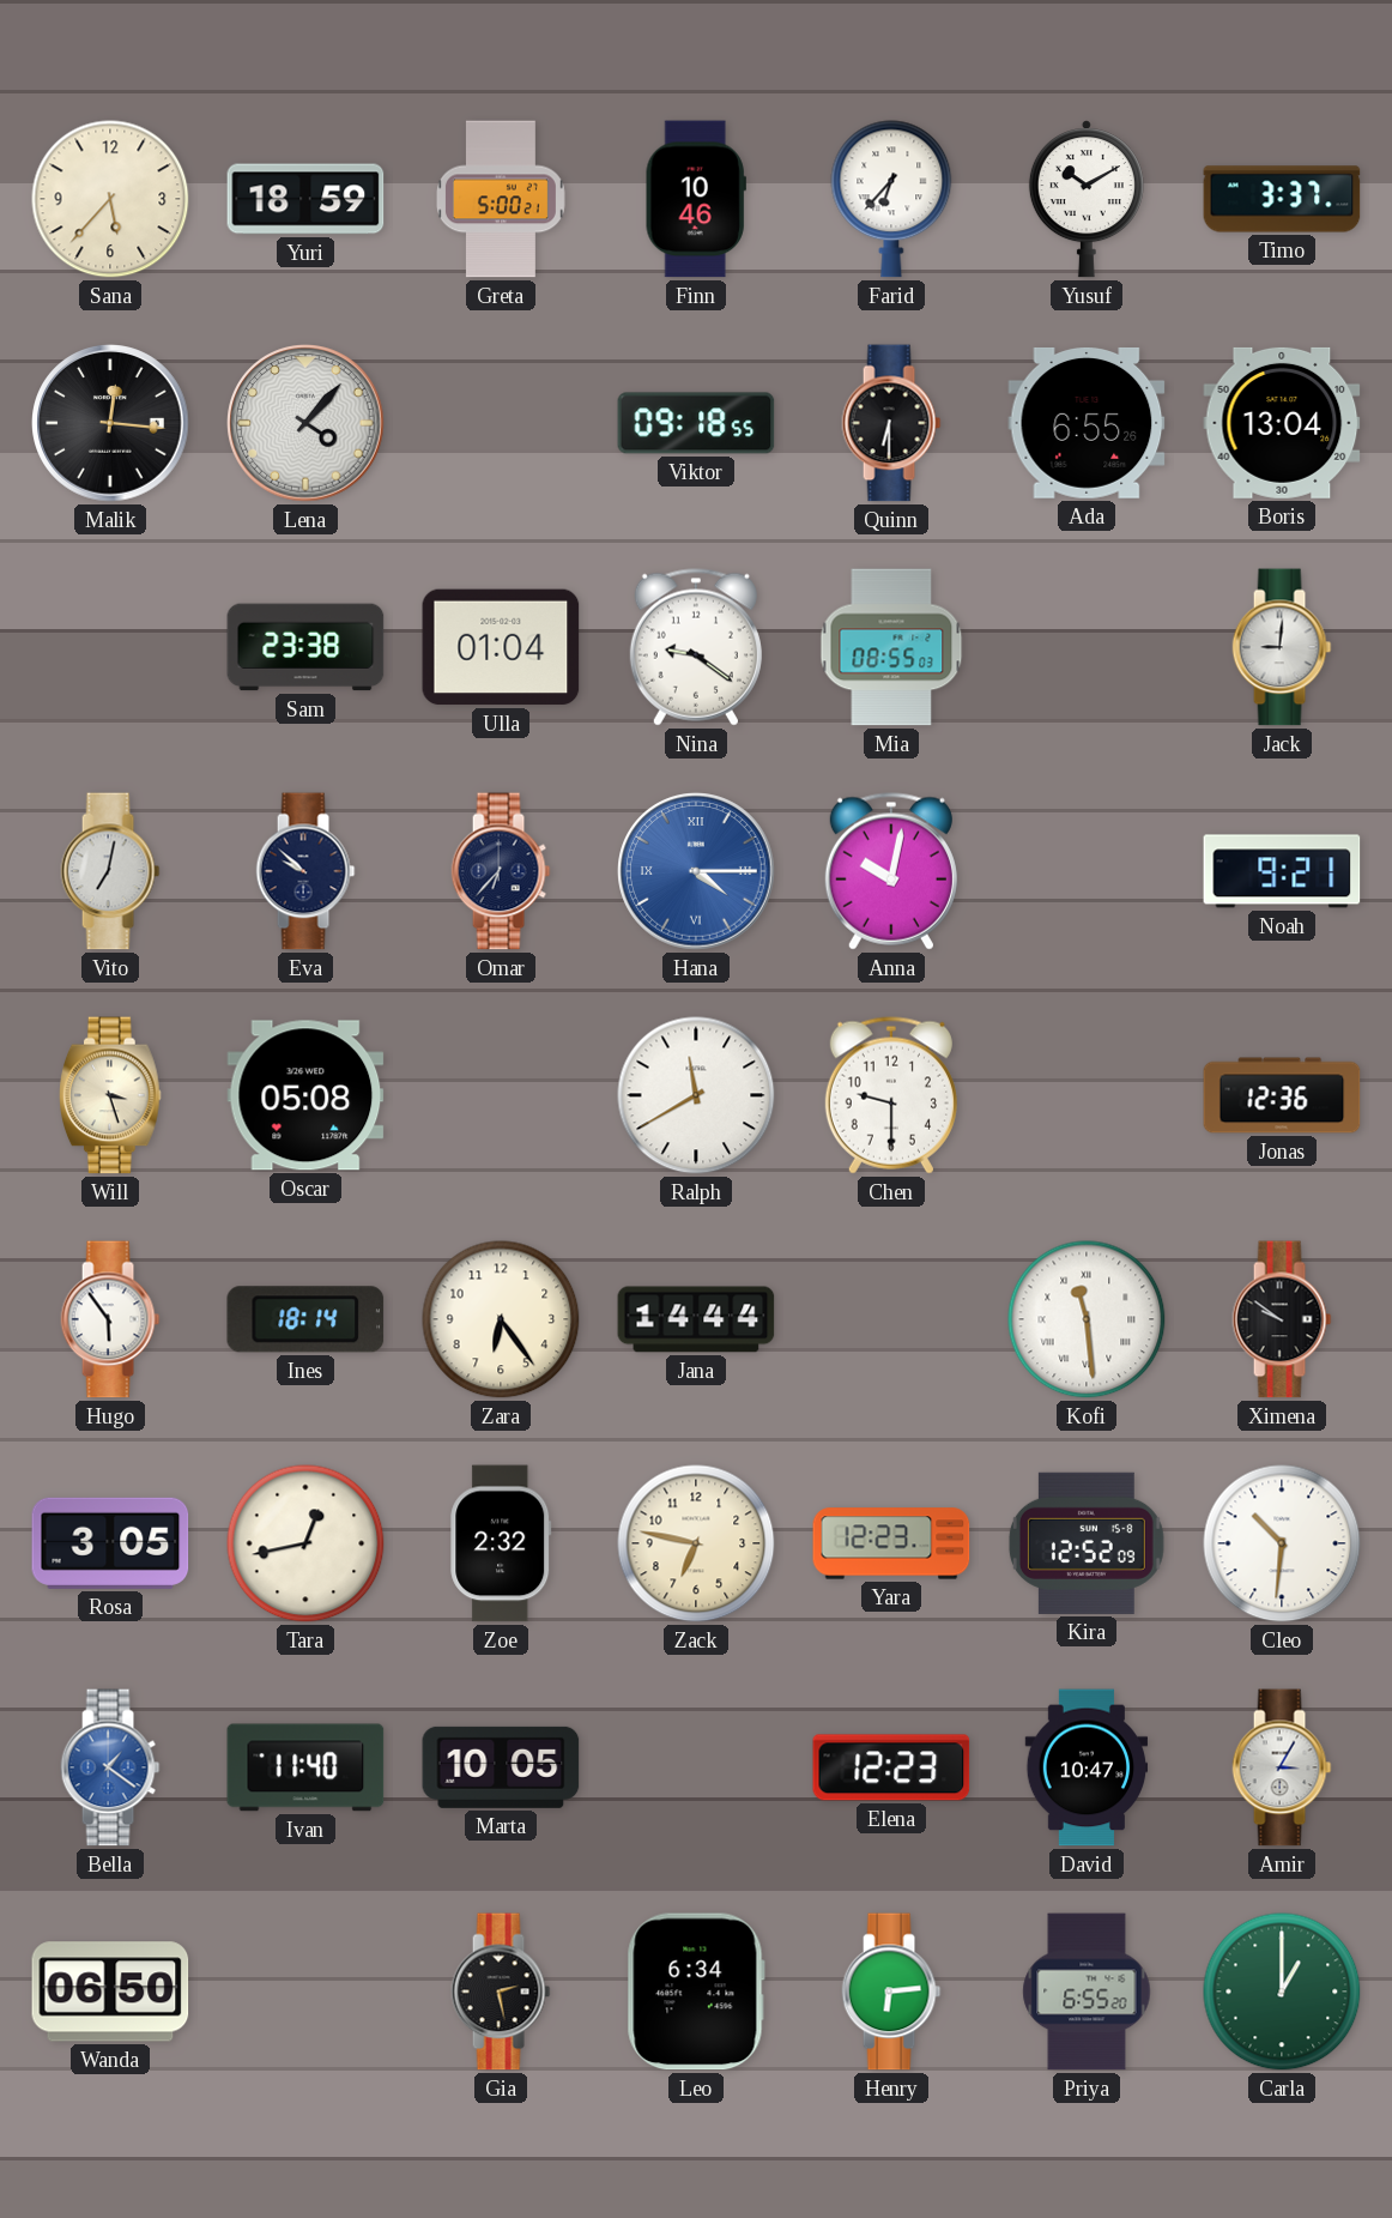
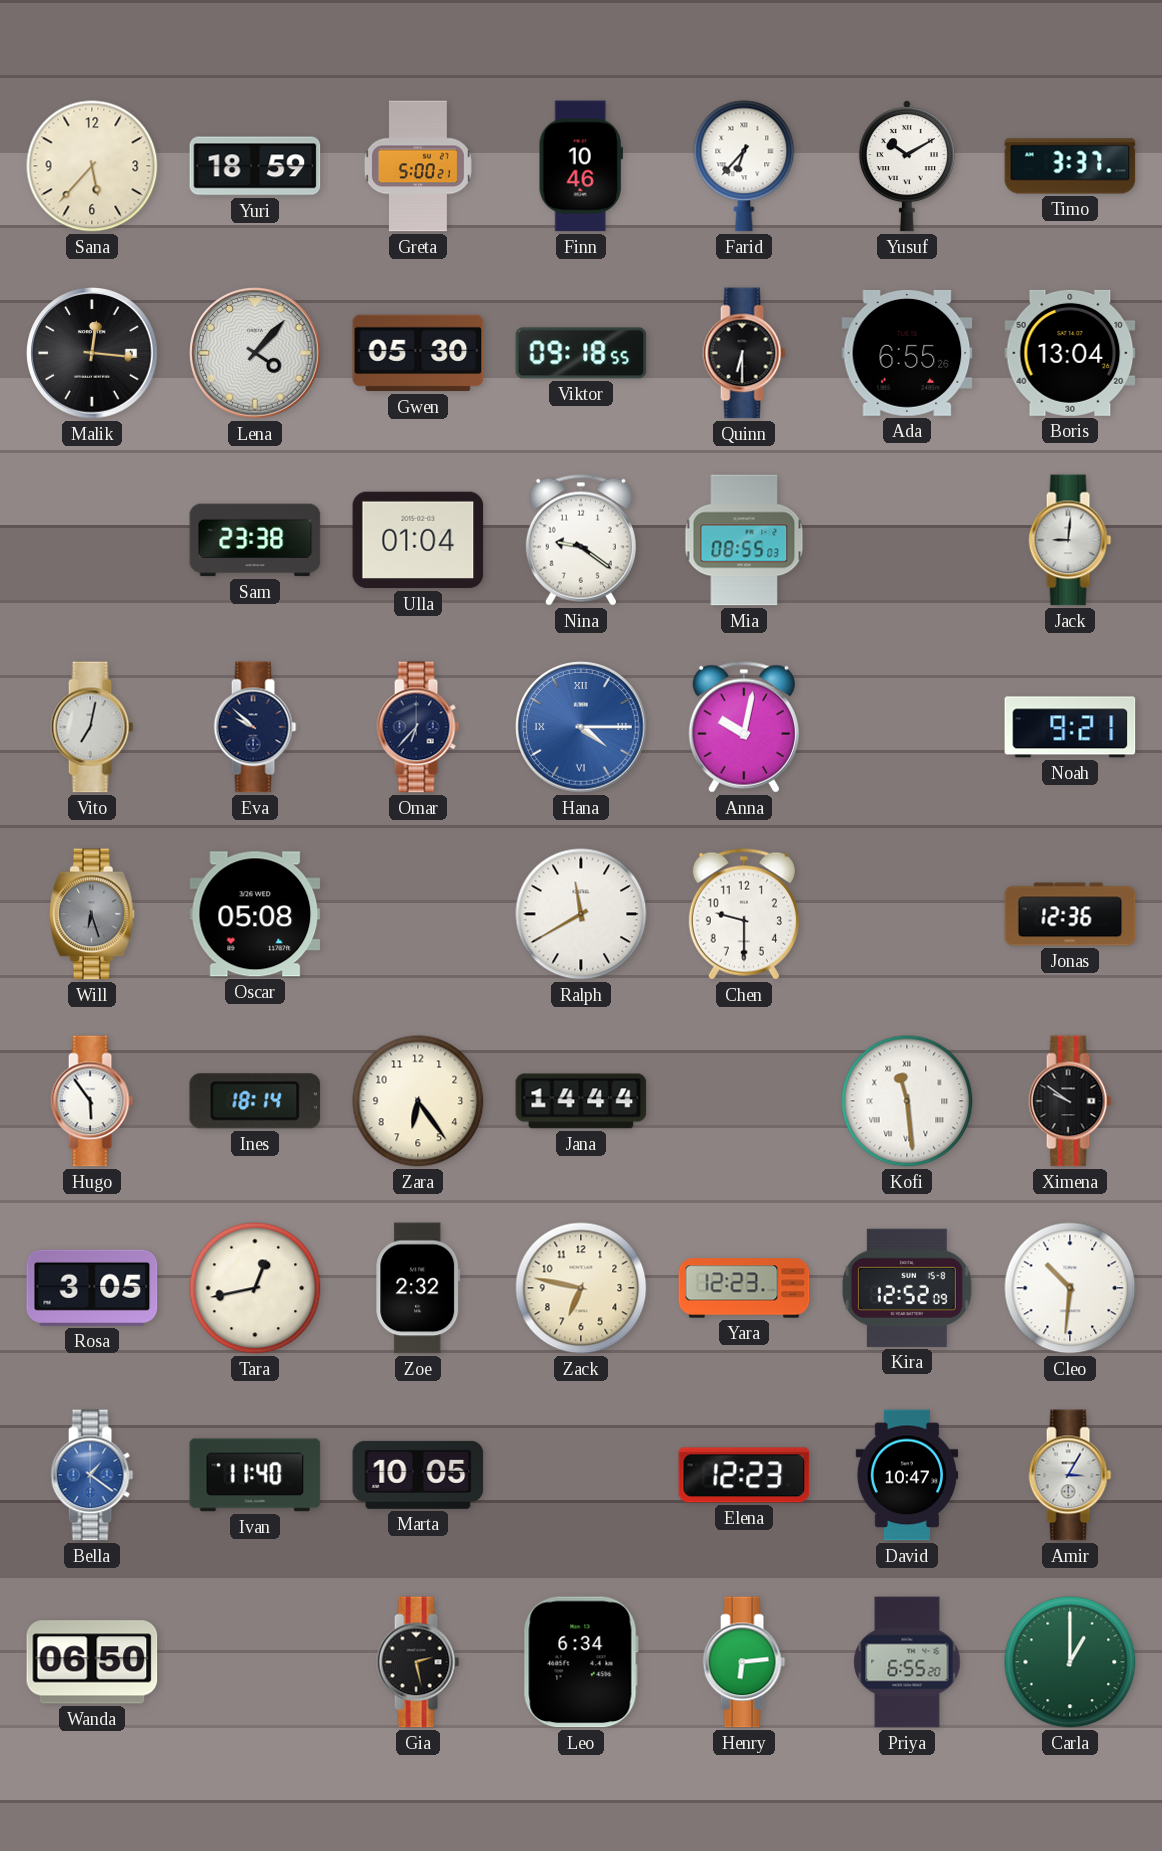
Gwen: none -> 05:30 (418, 353)
Will: 3:27 -> 6:27 (93, 914)
Will dial: cream -> grey (93, 914)
